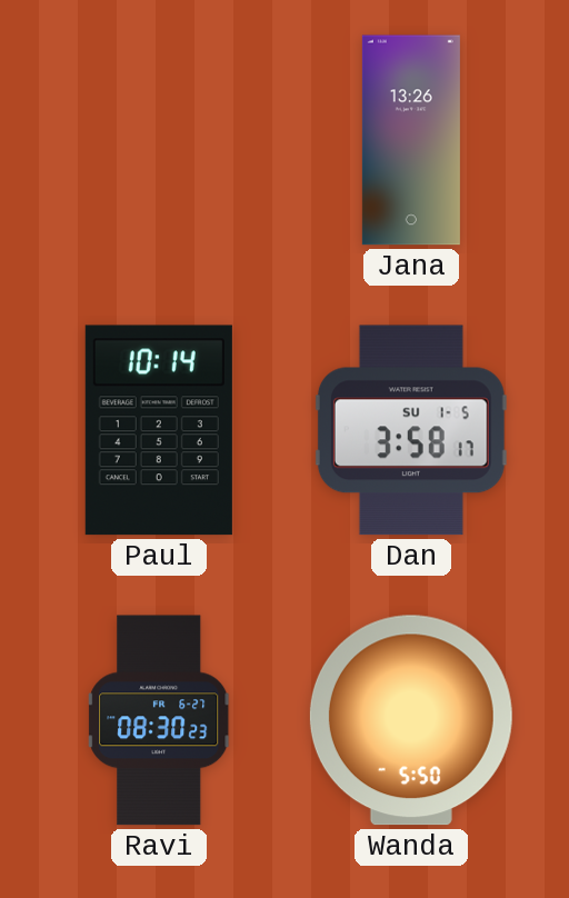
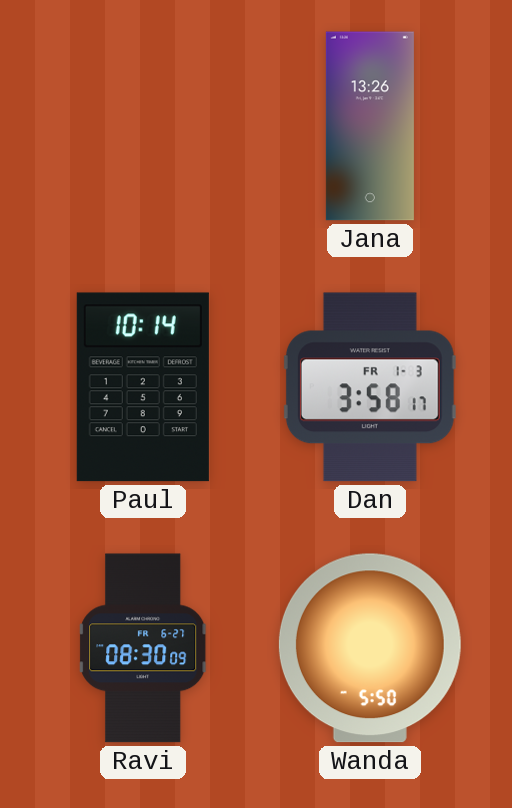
Dan date: SU 1-5 -> FR 1-3 (370, 387)
Ravi: 08:30:23 -> 08:30:09 (143, 648)
